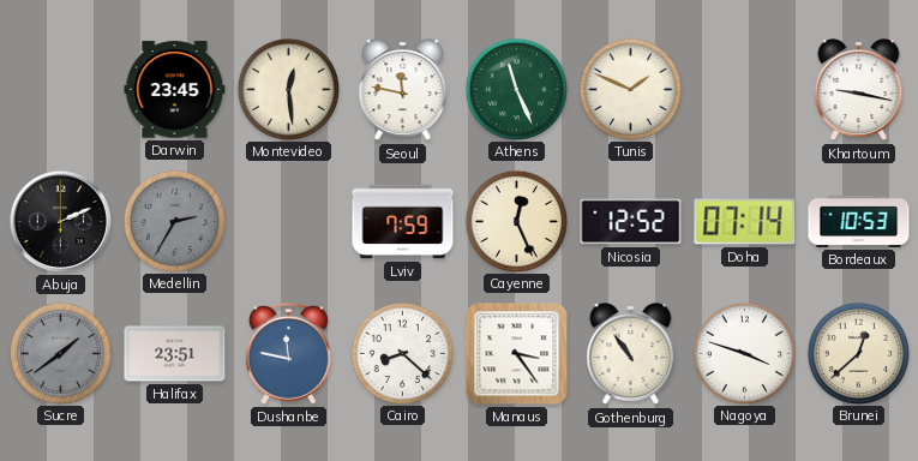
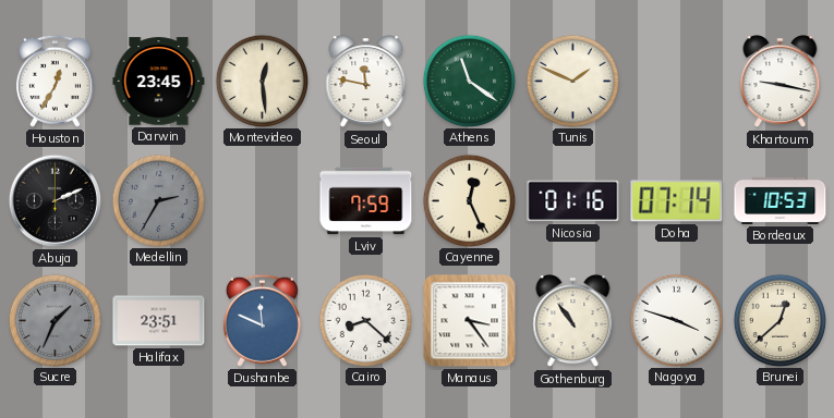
Houston: none -> 12:35 (55, 81)
Athens: 11:26 -> 11:21 (469, 81)
Nicosia: 12:52 -> 01:16 (573, 201)
Sucre: 1:39 -> 1:34 (55, 320)
Dushanbe: 11:47 -> 11:49 (262, 320)
